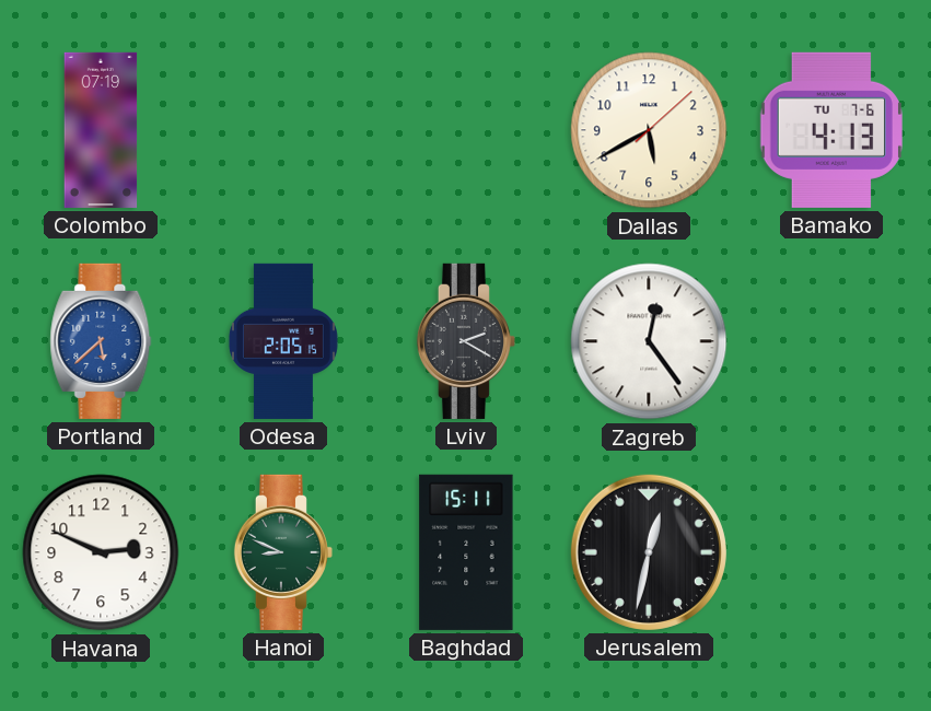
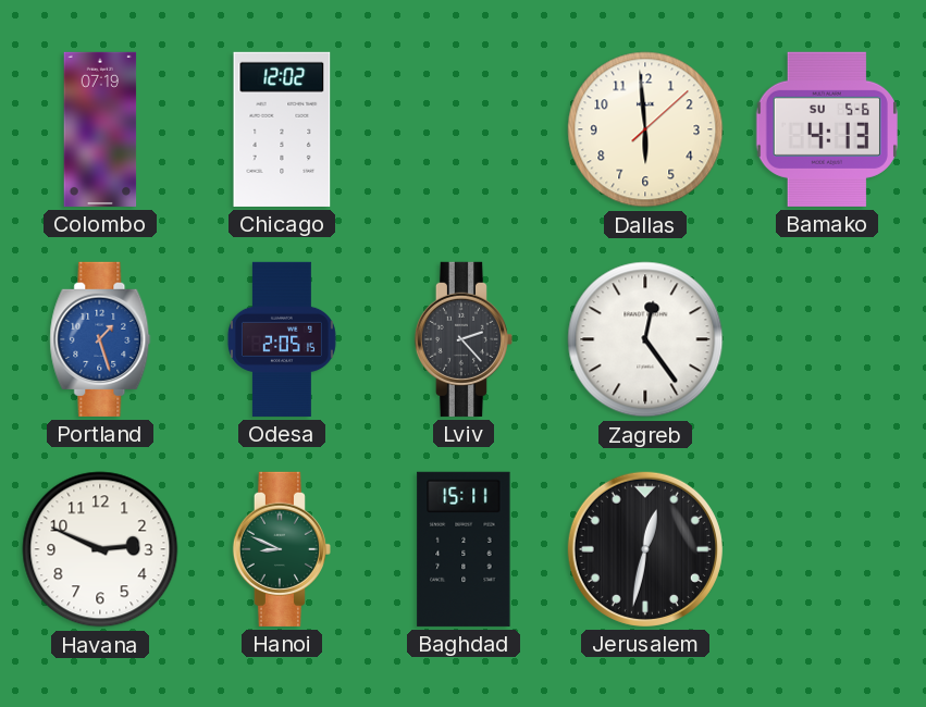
Chicago: none -> 12:02 (282, 129)
Dallas: 5:40 -> 5:59 (645, 129)
Bamako date: TU 7-6 -> SU 5-6 (827, 129)
Portland: 5:38 -> 1:27 (100, 339)
Lviv: 2:20 -> 2:23 (464, 339)
